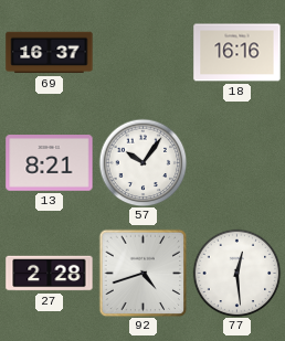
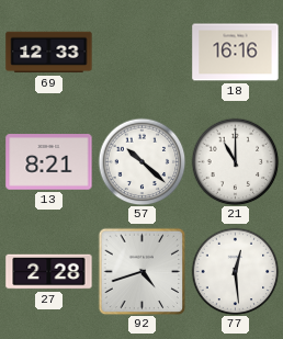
69: 16:37 -> 12:33 (49, 53)
57: 10:06 -> 10:22 (141, 161)
21: none -> 11:00 (235, 161)
